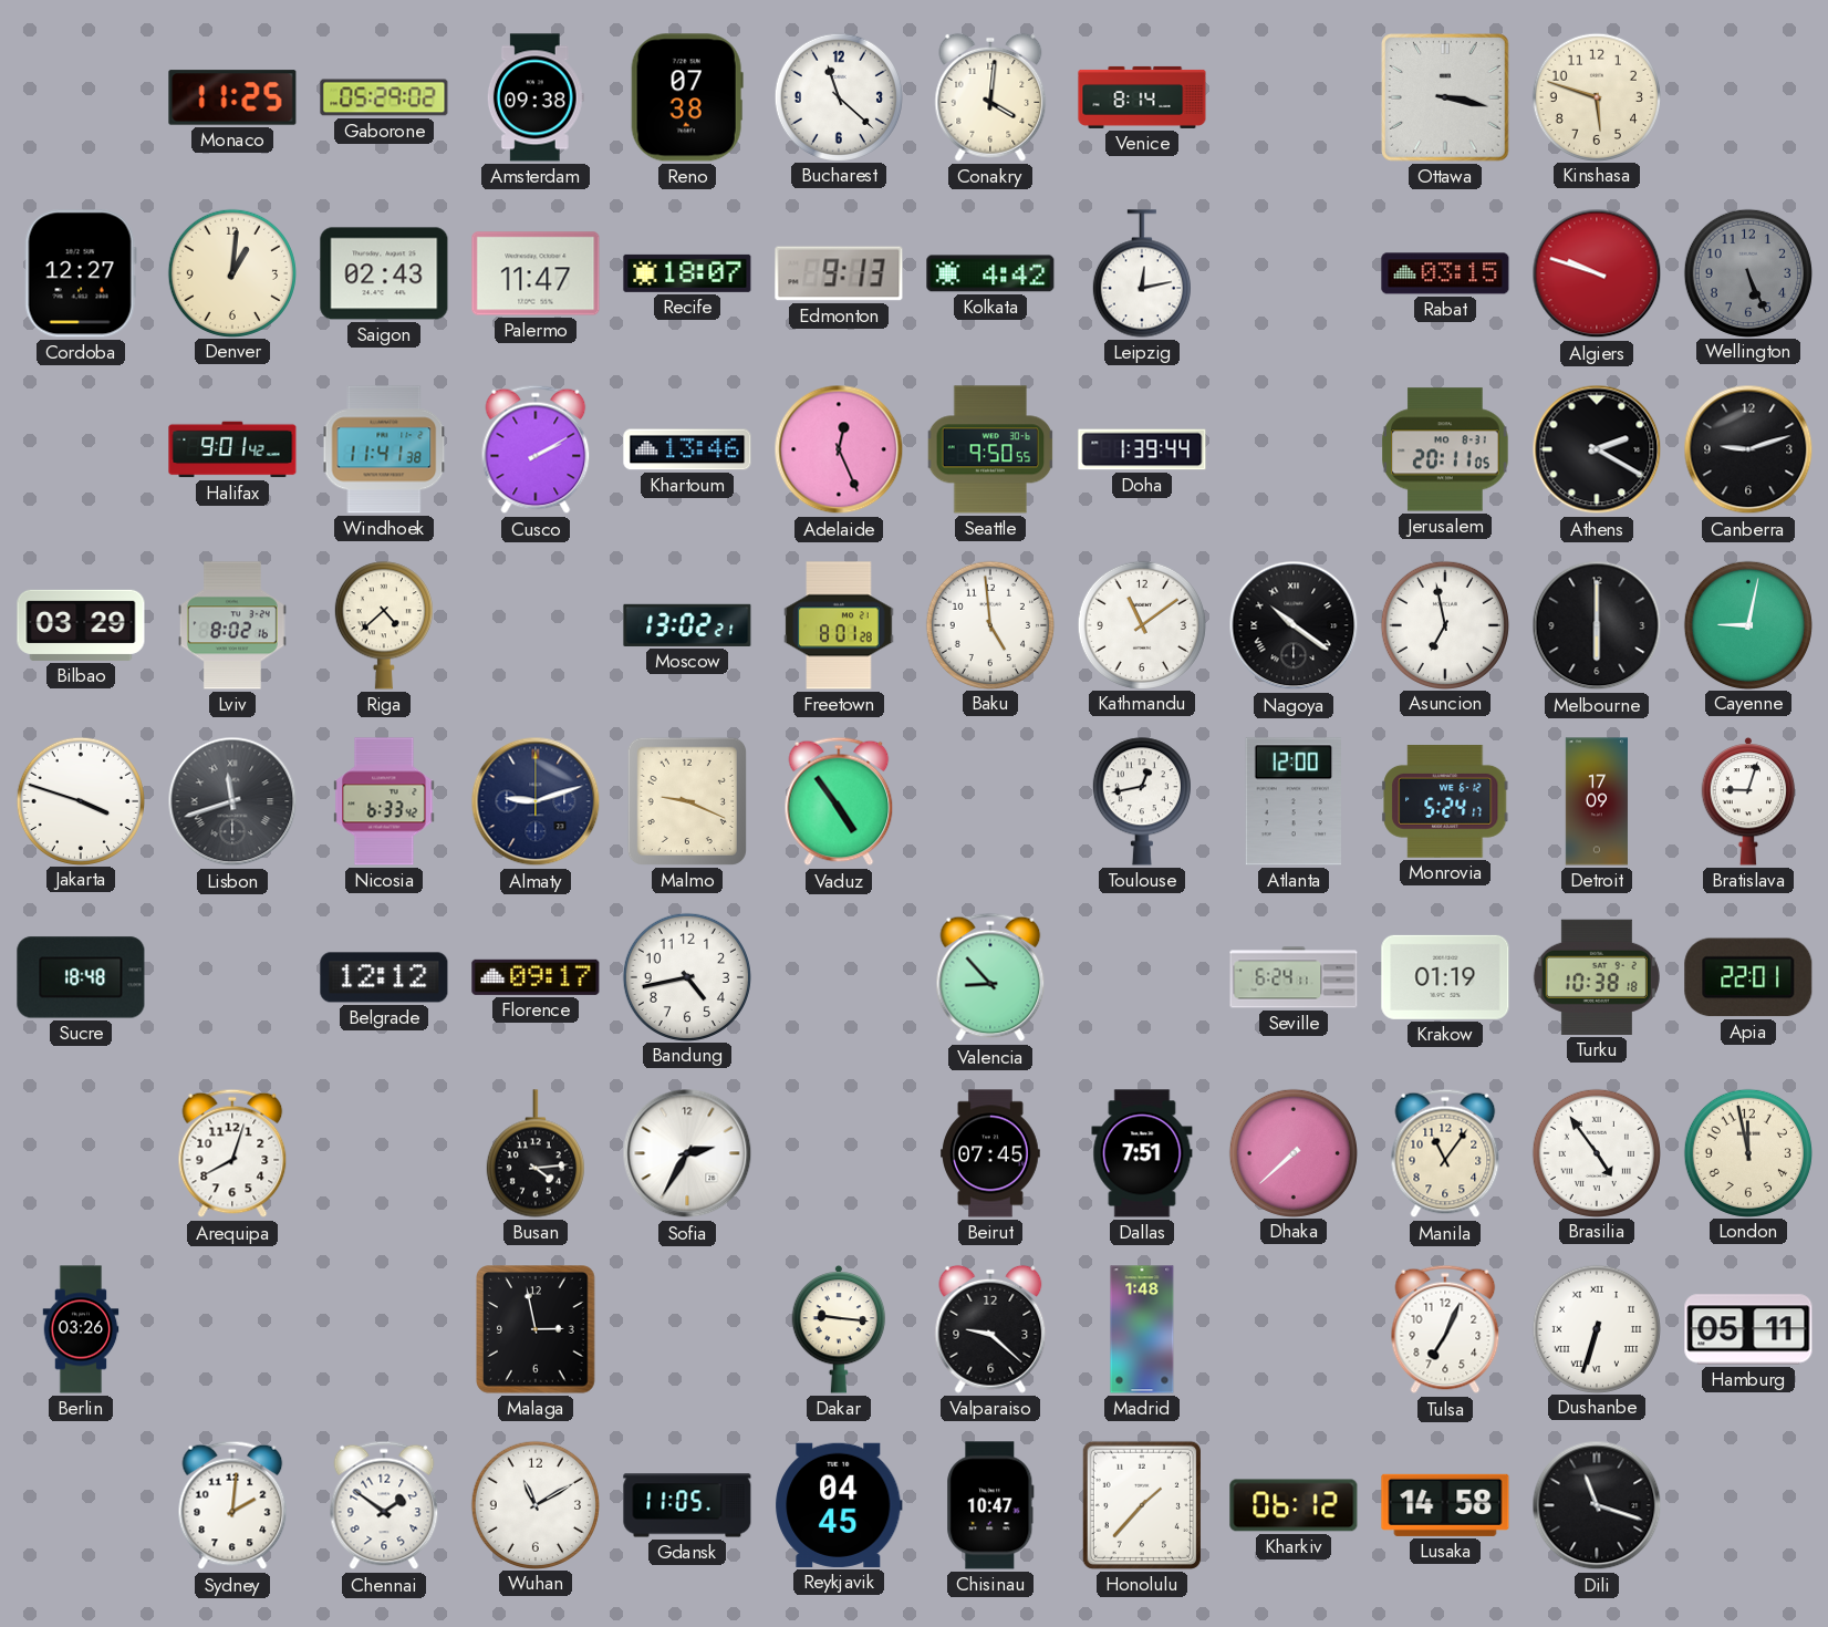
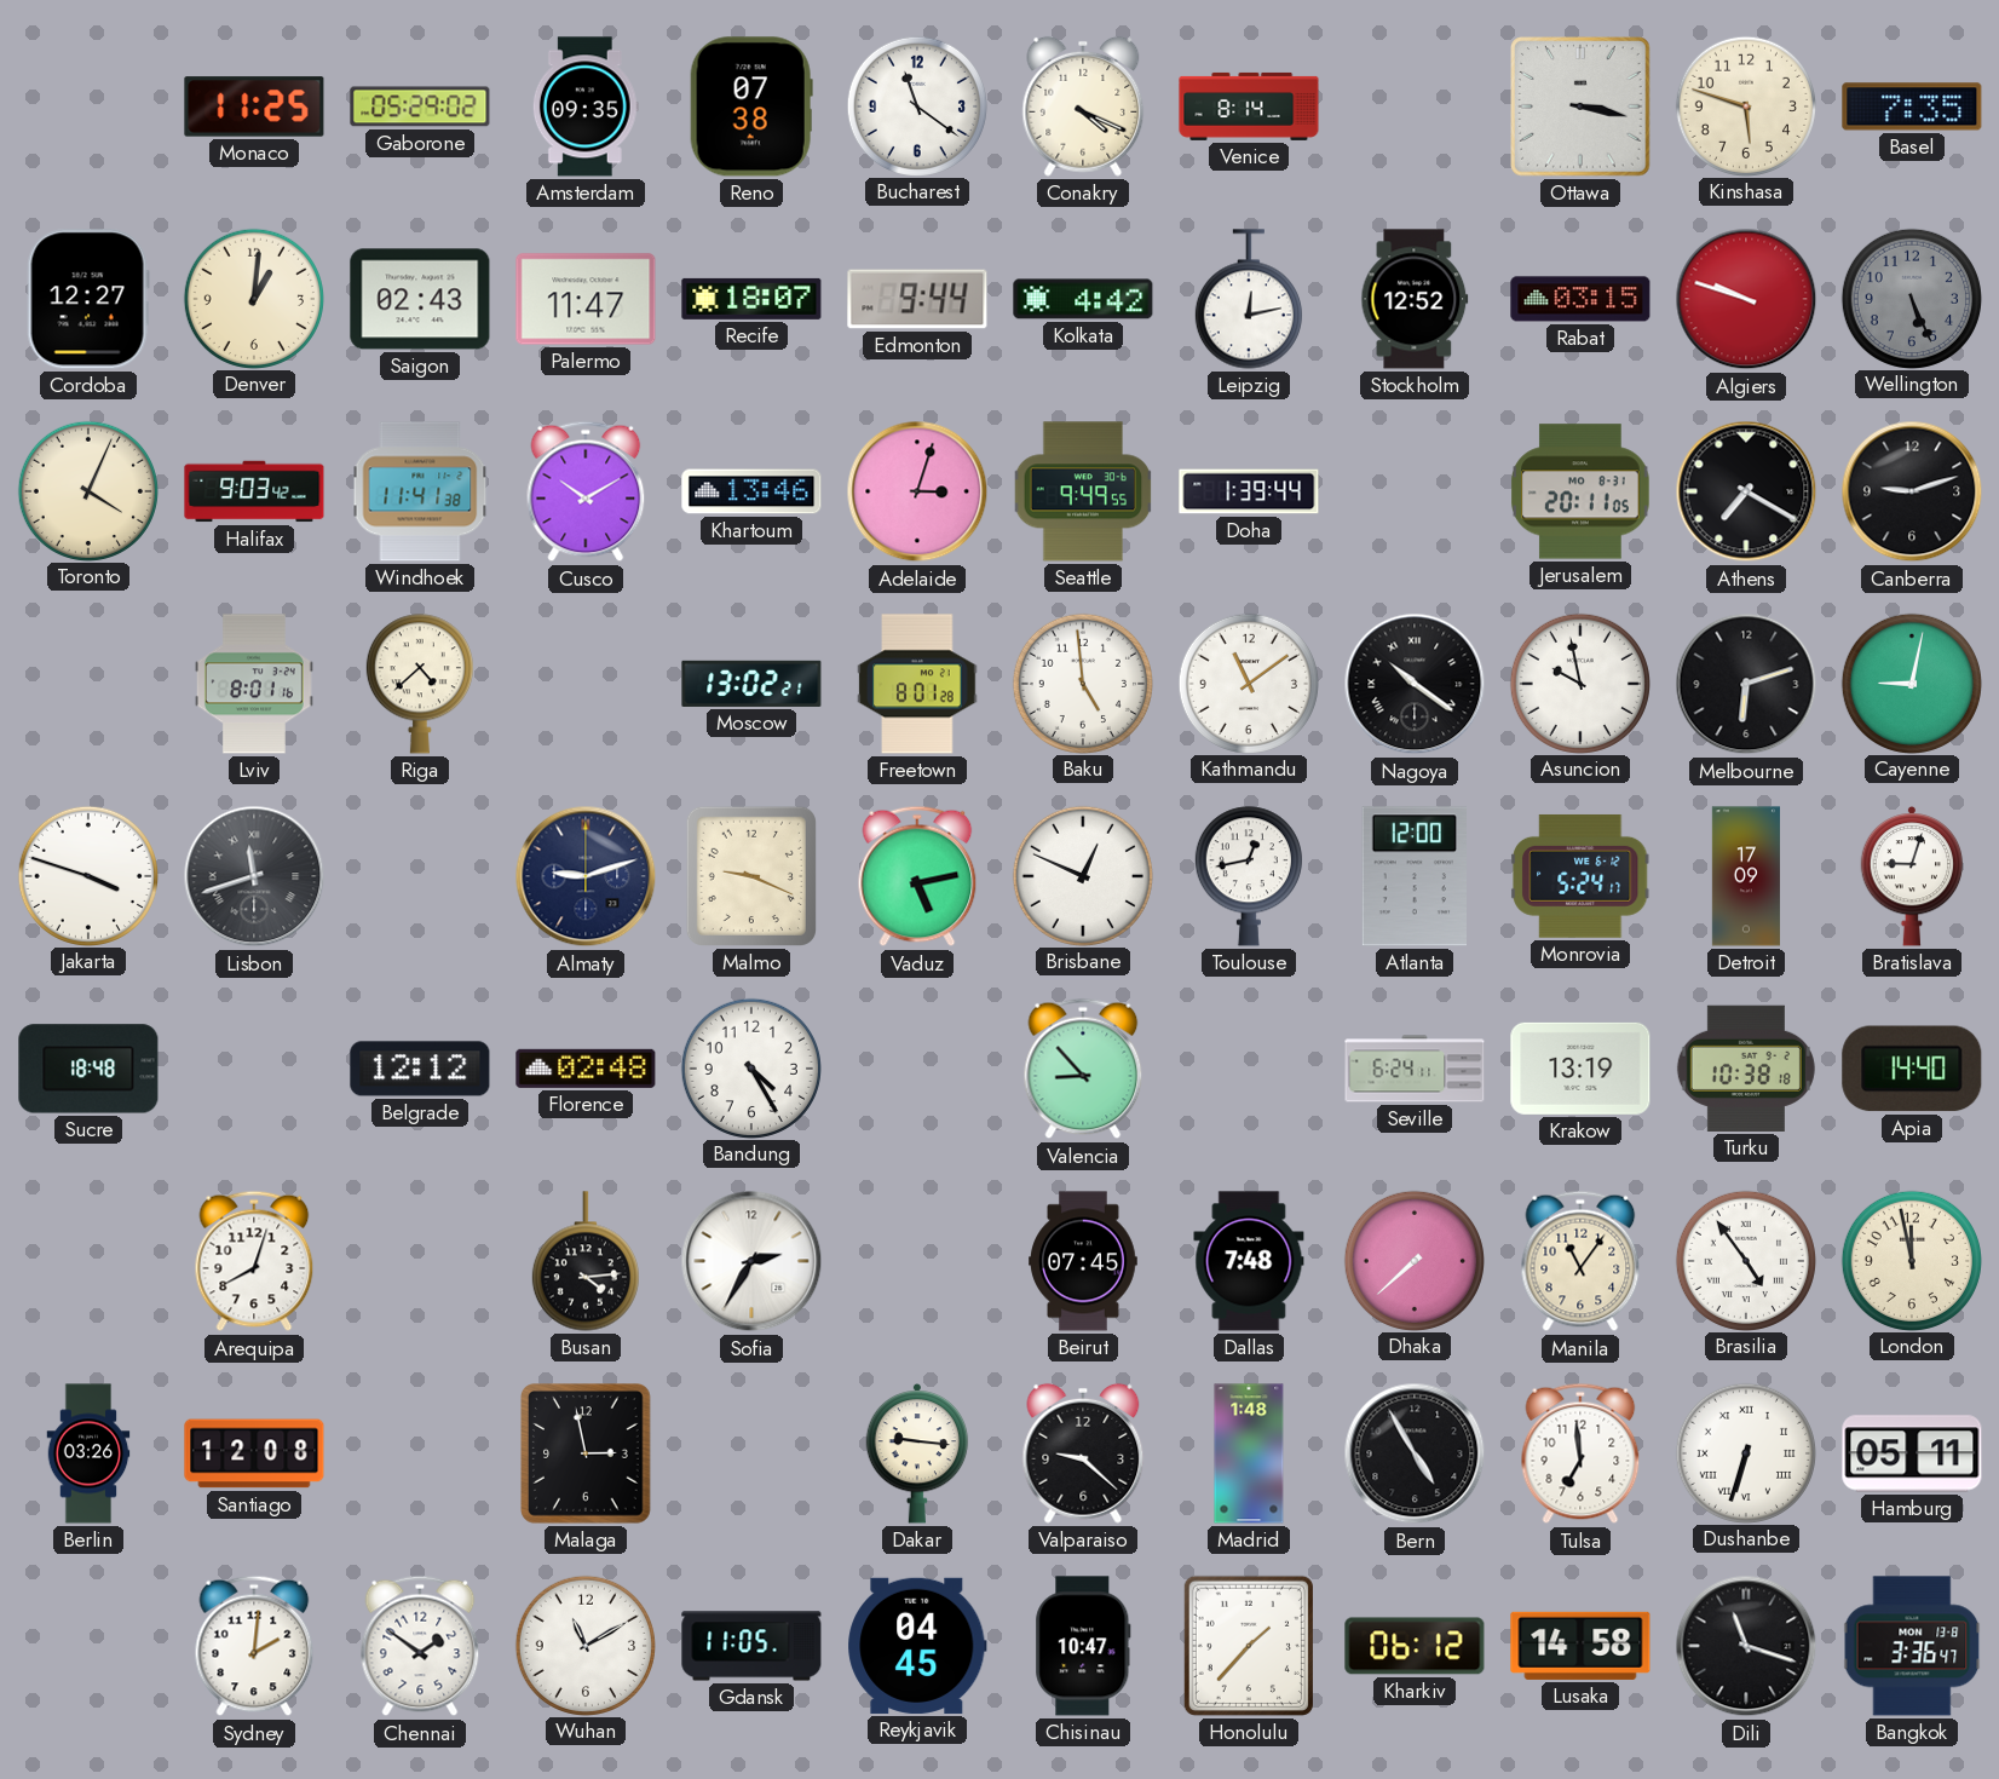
Amsterdam: 09:38 -> 09:35 (586, 106)
Bucharest: 11:22 -> 11:21 (916, 105)
Conakry: 4:01 -> 4:19 (1083, 106)
Basel: none -> 7:35 (1912, 106)
Edmonton: 9:13 -> 9:44 (917, 299)
Stockholm: none -> 12:52 (1415, 299)
Toronto: none -> 4:04 (87, 490)
Halifax: 9:01 -> 9:03 (254, 491)
Cusco: 2:10 -> 10:10 (586, 491)
Adelaide: 12:26 -> 3:03 (917, 491)
Seattle: 9:50 -> 9:49 (1083, 491)
Athens: 2:20 -> 7:20 (1746, 491)
Bilbao: 03:29 -> none (81, 625)
Lviv: 8:02 -> 8:01 (254, 684)
Asuncion: 6:58 -> 9:58 (1579, 683)
Melbourne: 6:00 -> 6:12 (1746, 684)
Nicosia: 6:33 -> none (384, 801)
Vaduz: 4:54 -> 5:13 (917, 876)
Brisbane: none -> 12:49 (1082, 875)
Florence: 09:17 -> 02:48 (586, 1069)
Bandung: 4:43 -> 4:25 (750, 1067)
Krakow: 01:19 -> 13:19 (1580, 1069)
Apia: 22:01 -> 14:40 (1912, 1069)
Dallas: 7:51 -> 7:48 (1249, 1261)
Santiago: none -> 12:08 (254, 1453)
Bern: none -> 4:55 (1415, 1453)
Tulsa: 7:04 -> 6:59 (1580, 1453)
Bangkok: none -> 3:36 (1912, 1646)
